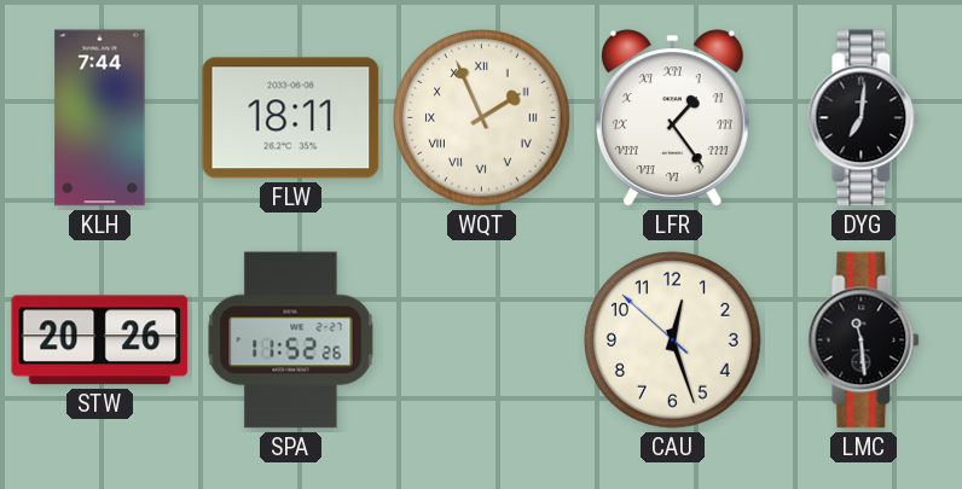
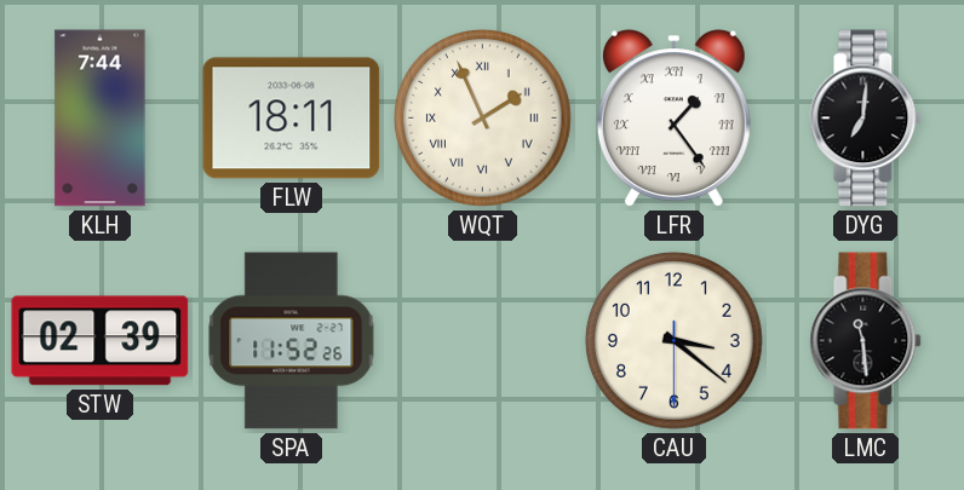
STW: 20:26 -> 02:39 (101, 341)
CAU: 12:26 -> 3:21 (673, 340)
